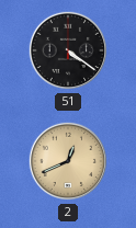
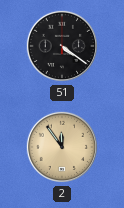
2: 12:41 -> 11:54 (62, 147)
